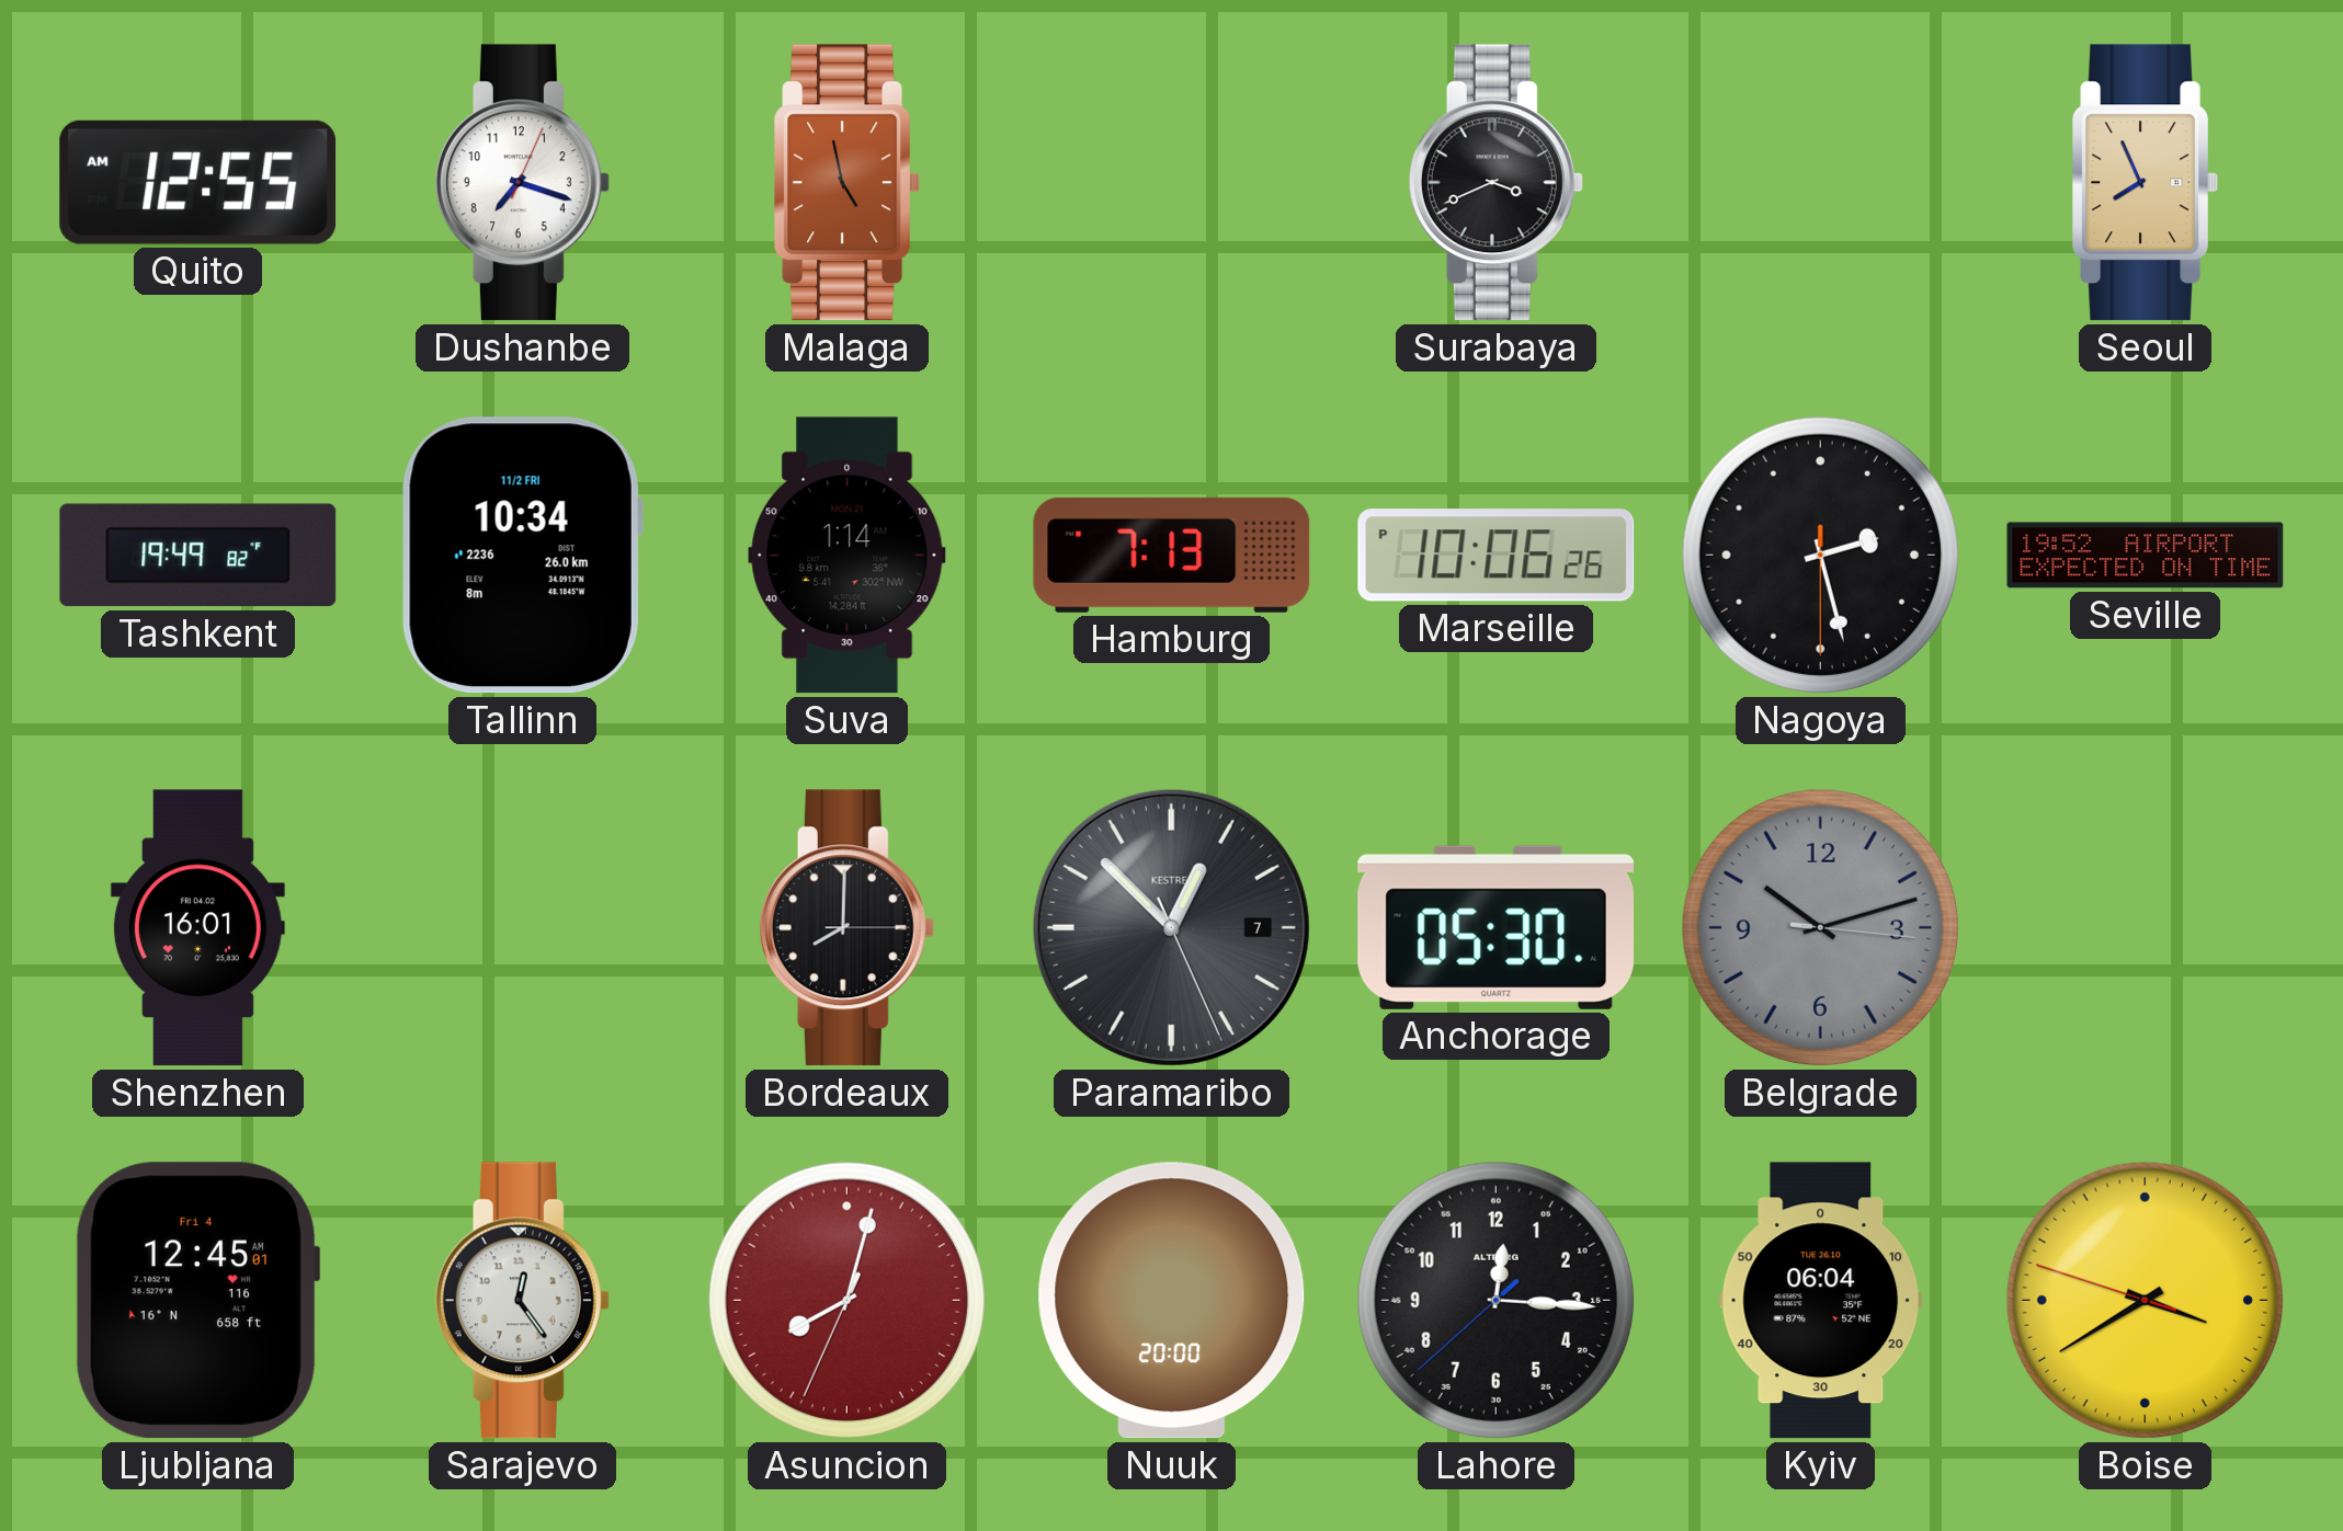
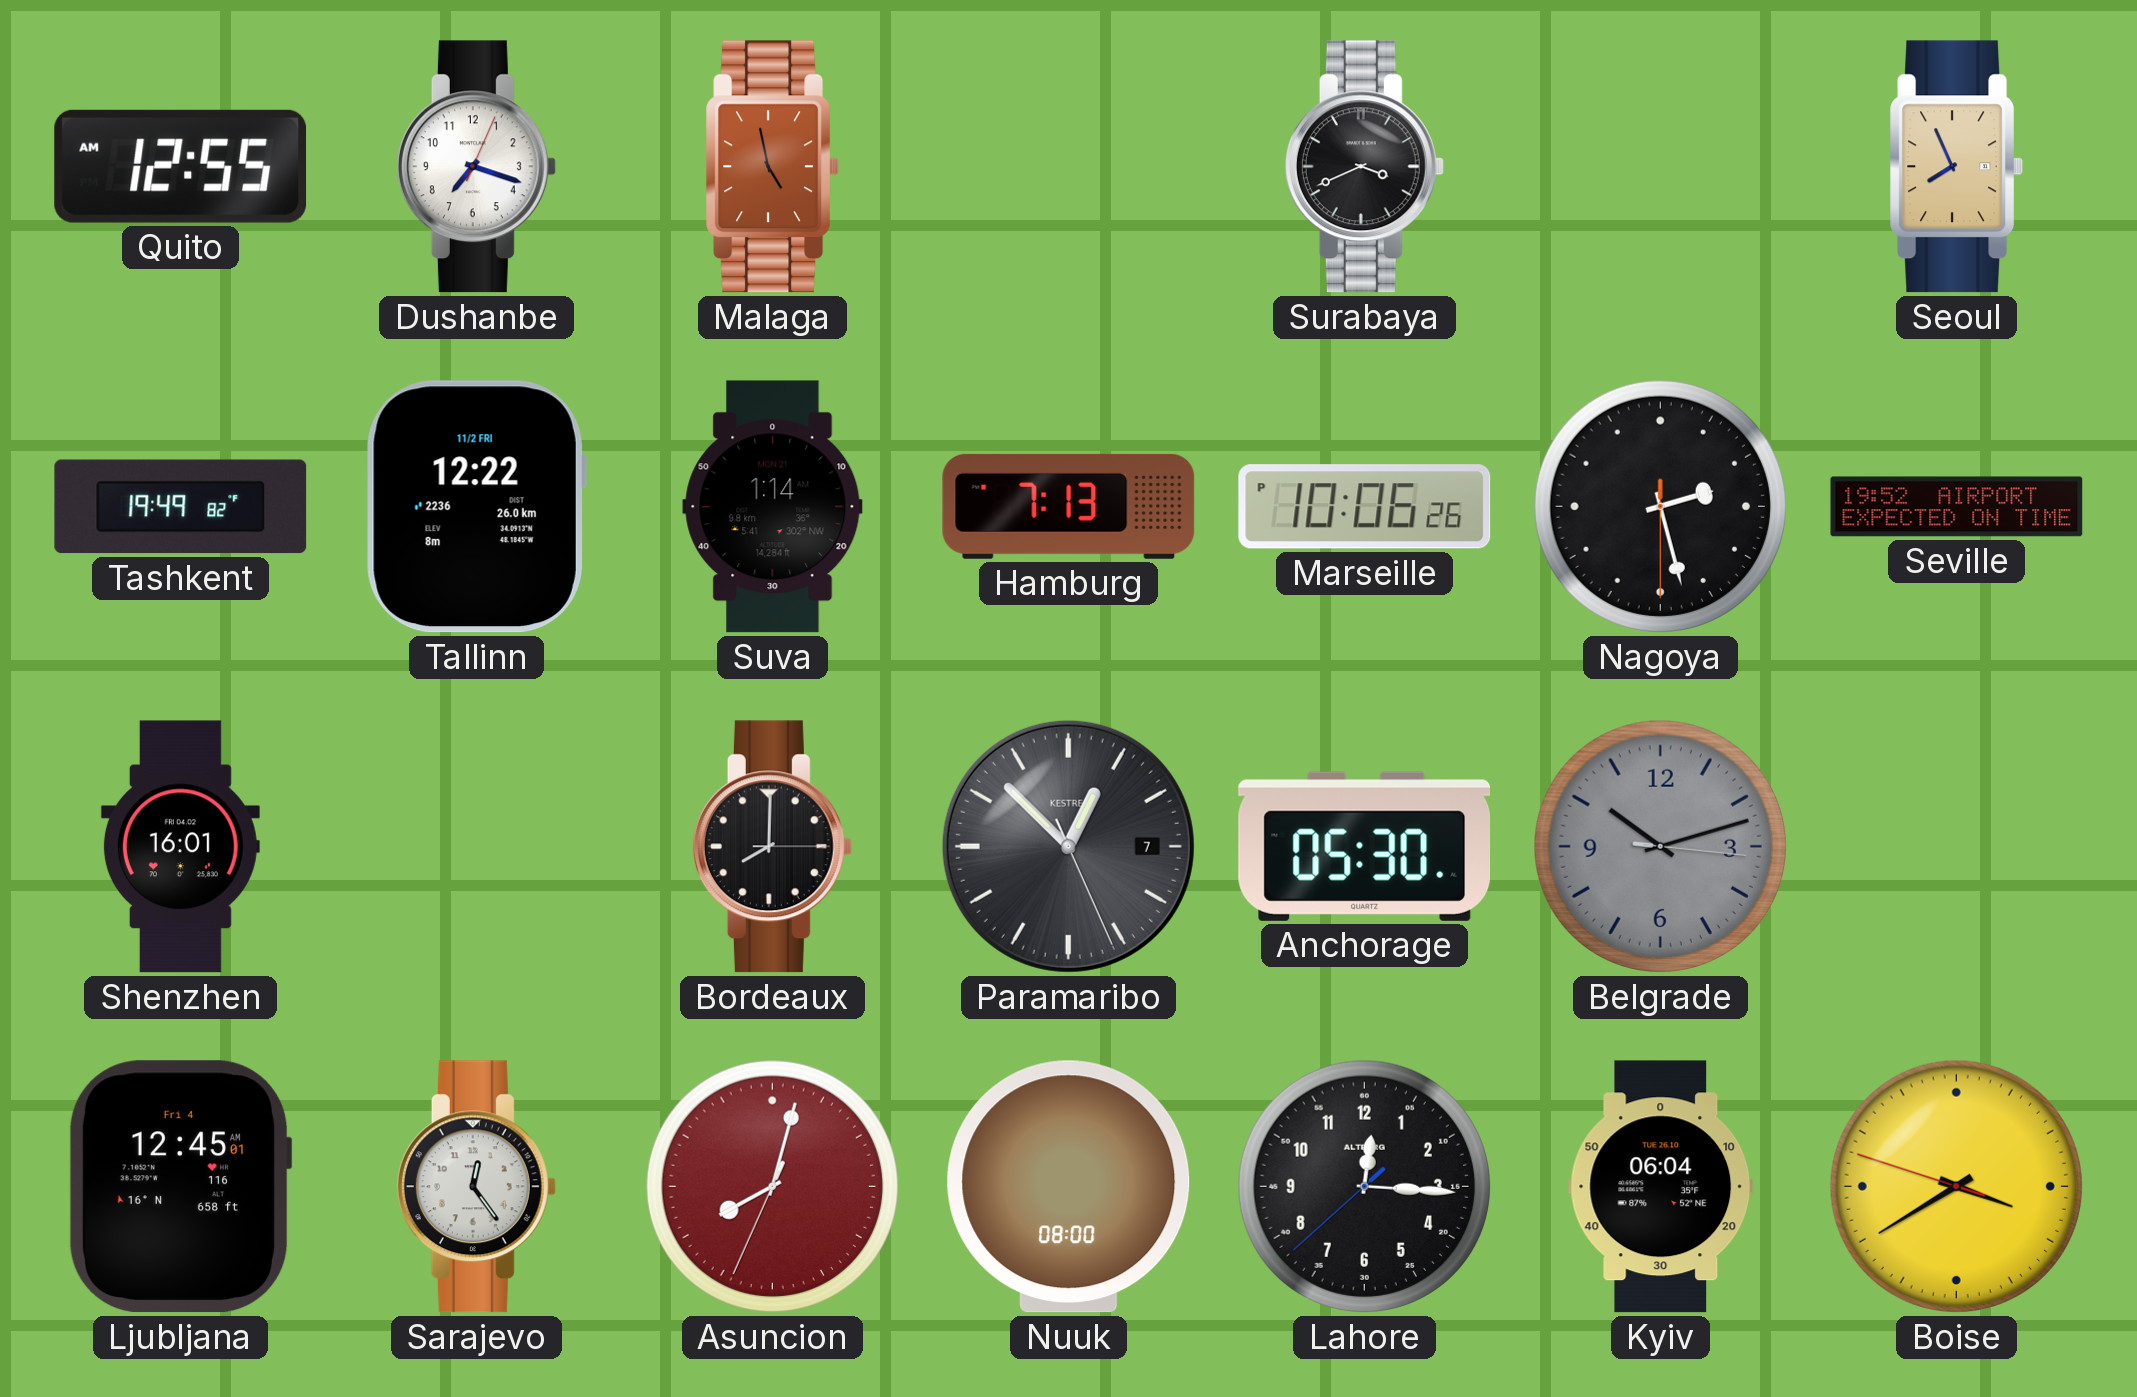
Tallinn: 10:34 -> 12:22 (476, 507)
Nuuk: 20:00 -> 08:00 (1069, 1187)
